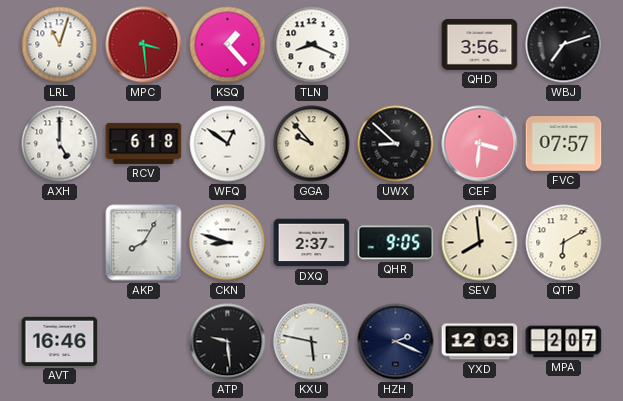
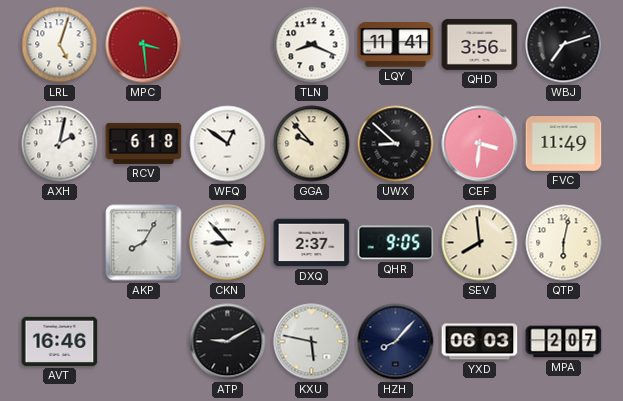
LRL: 11:03 -> 5:03 (60, 45)
KSQ: 1:23 -> none (228, 45)
LQY: none -> 11:41 (396, 45)
AXH: 5:00 -> 2:02 (60, 144)
FVC: 07:57 -> 11:49 (564, 144)
CKN: 8:48 -> 8:53 (228, 243)
QTP: 6:10 -> 6:02 (564, 243)
ATP: 9:29 -> 9:10 (228, 342)
HZH: 2:19 -> 8:07 (396, 342)
YXD: 12:03 -> 06:03 (480, 342)
